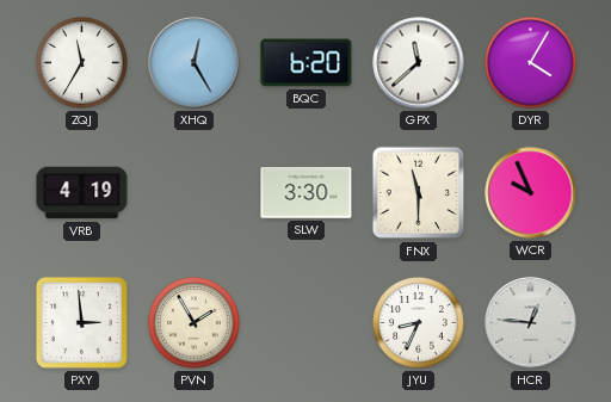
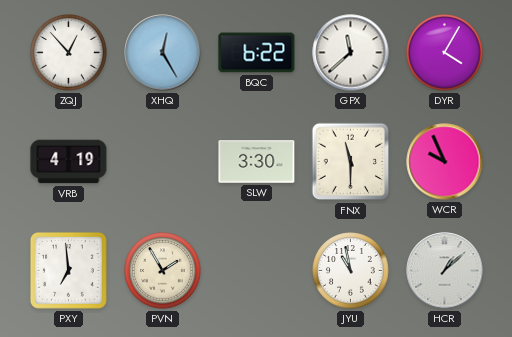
ZQJ: 11:35 -> 12:53 (69, 53)
BQC: 6:20 -> 6:22 (257, 53)
PXY: 2:59 -> 6:59 (68, 270)
JYU: 8:34 -> 10:58 (351, 271)
HCR: 12:46 -> 1:08 (445, 271)
